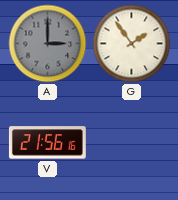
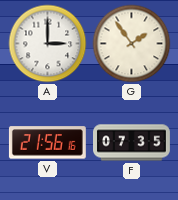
A dial: grey -> white (48, 44)
F: none -> 07:35 (132, 143)
